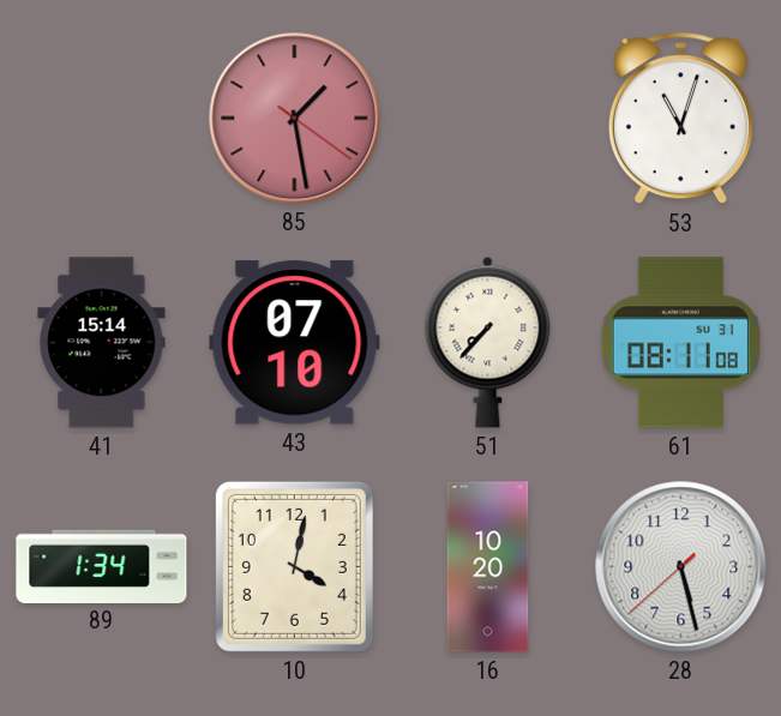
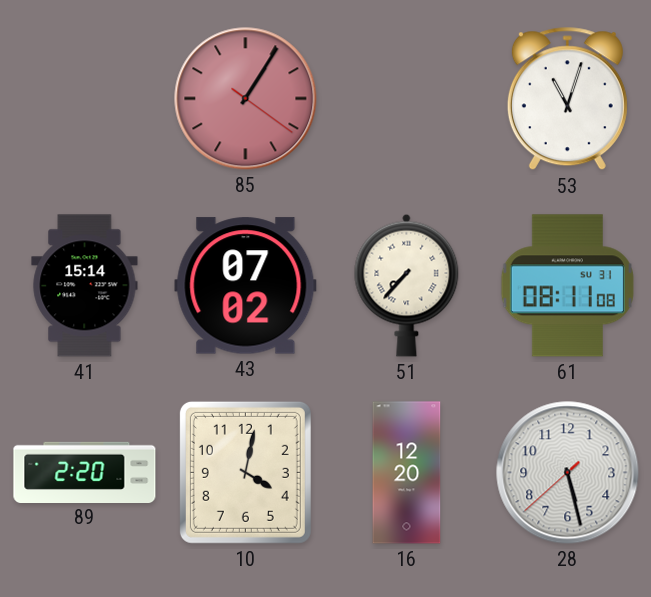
85: 1:28 -> 1:05 (246, 99)
43: 07:10 -> 07:02 (246, 286)
89: 1:34 -> 2:20 (85, 472)
16: 10:20 -> 12:20 (407, 473)
